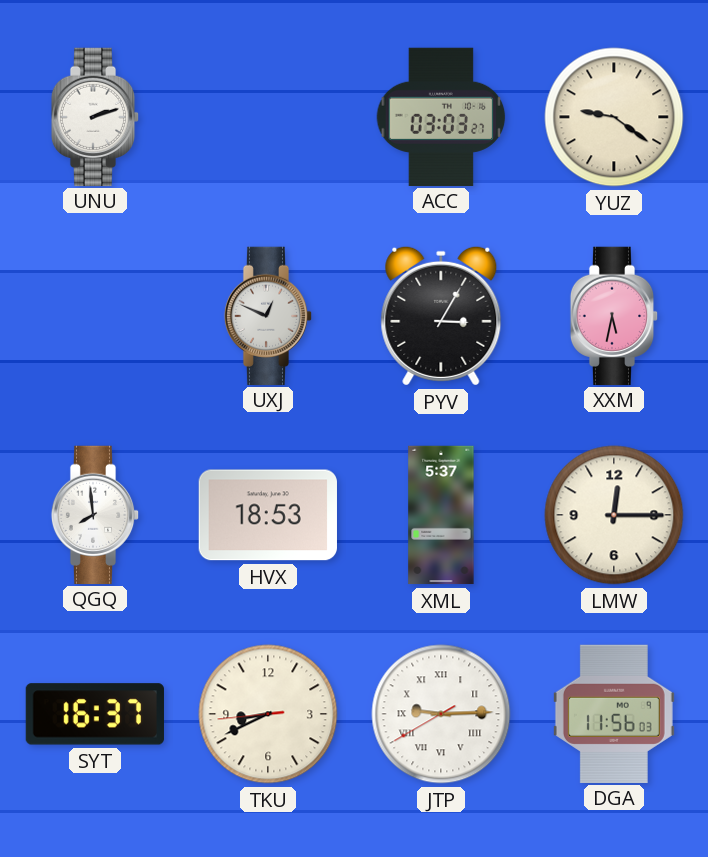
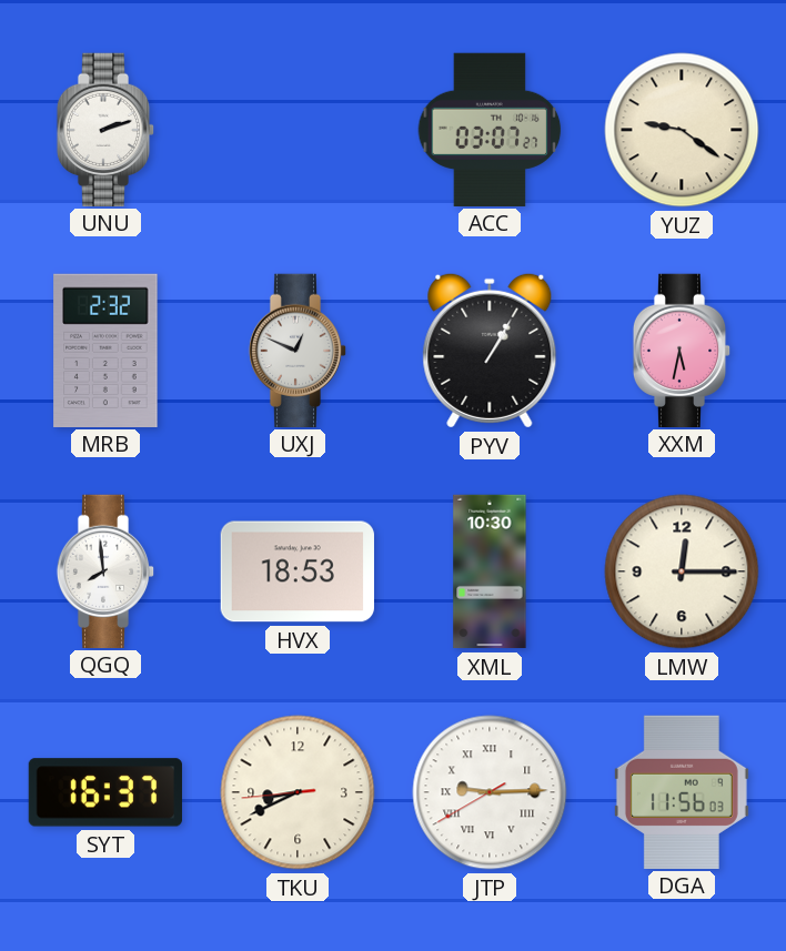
ACC: 03:03 -> 03:07 (490, 129)
MRB: none -> 2:32 (105, 350)
PYV: 3:05 -> 1:05 (490, 351)
XML: 5:37 -> 10:30 (490, 571)
